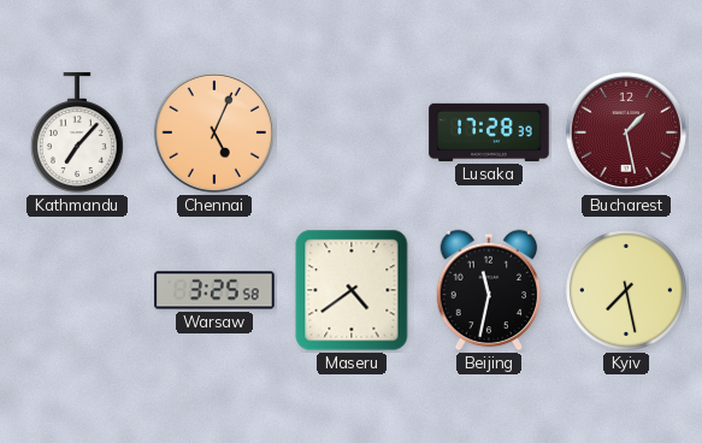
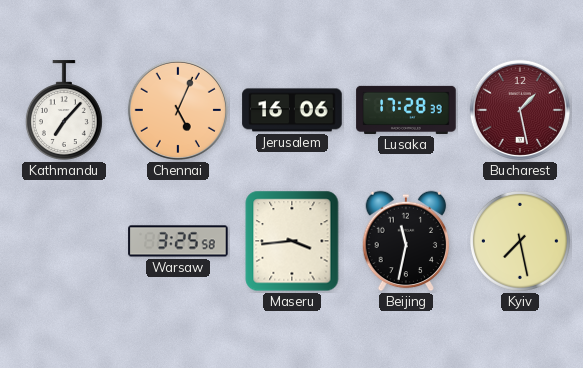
Jerusalem: none -> 16:06 (292, 110)
Maseru: 4:39 -> 3:44 (292, 241)
